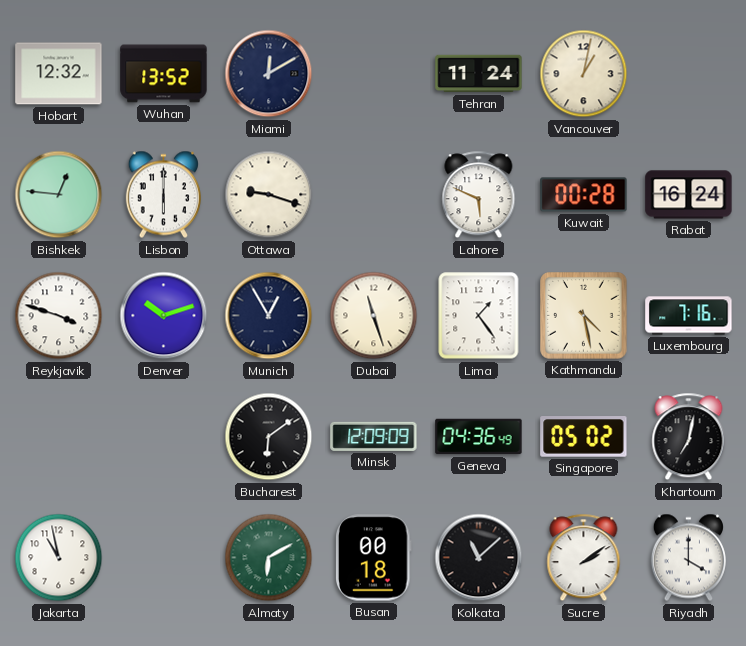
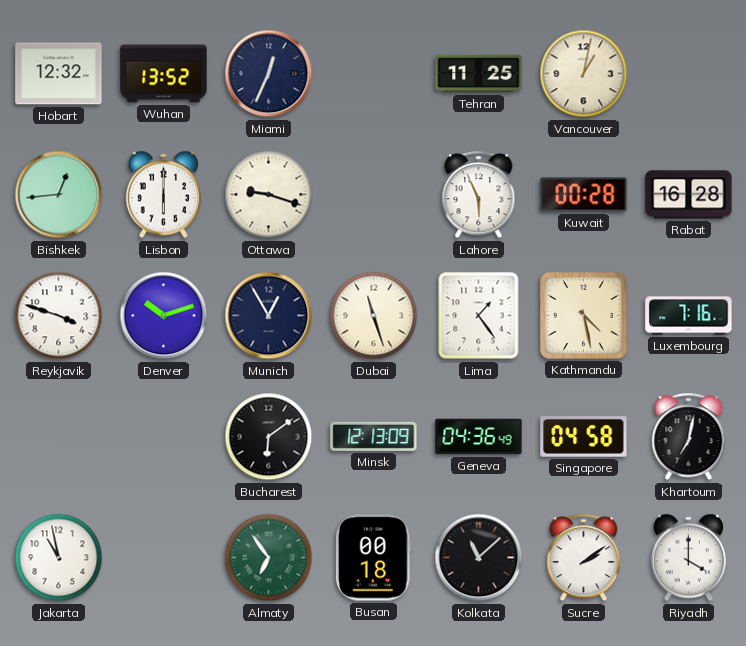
Miami: 12:10 -> 12:34 (269, 74)
Tehran: 11:24 -> 11:25 (479, 74)
Bishkek: 12:46 -> 12:44 (59, 195)
Lahore: 5:49 -> 5:56 (479, 195)
Rabat: 16:24 -> 16:28 (689, 195)
Minsk: 12:09 -> 12:13 (374, 436)
Singapore: 05:02 -> 04:58 (584, 437)
Almaty: 6:10 -> 6:54 (269, 558)
